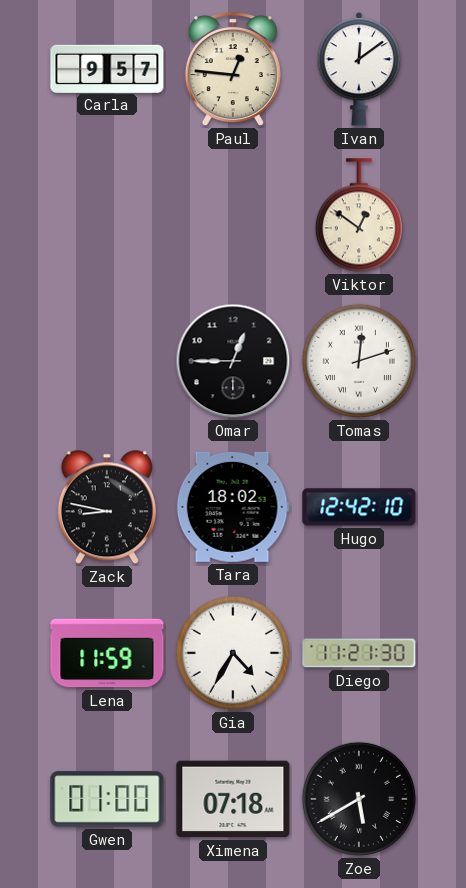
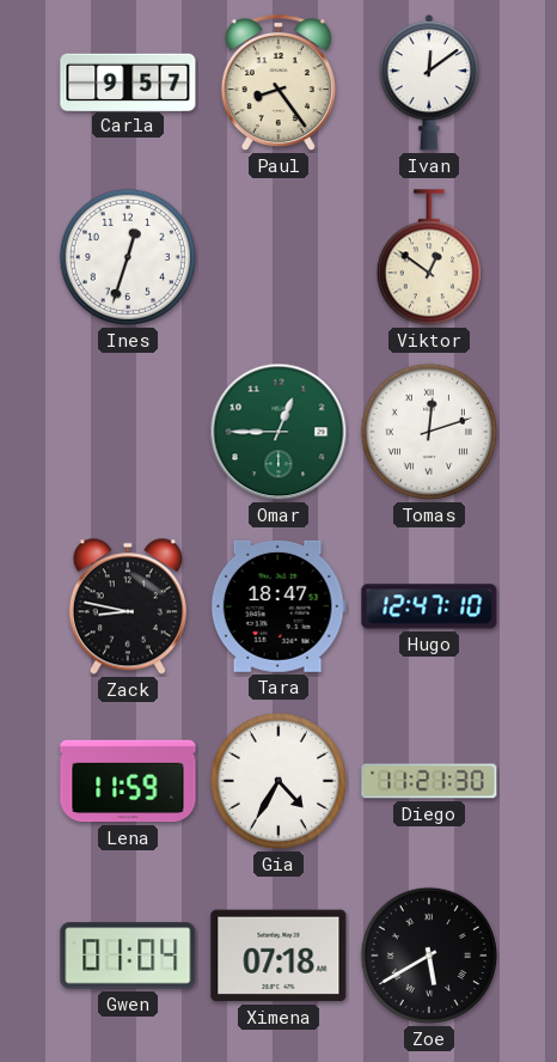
Paul: 12:46 -> 8:24 (278, 84)
Ines: none -> 12:33 (128, 257)
Omar dial: black -> green (278, 432)
Tara: 18:02 -> 18:47 (278, 606)
Hugo: 12:42 -> 12:47 (429, 606)
Gwen: 01:00 -> 01:04 (128, 956)
